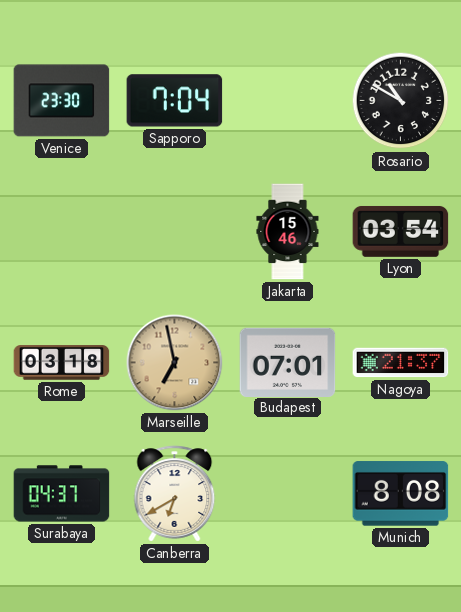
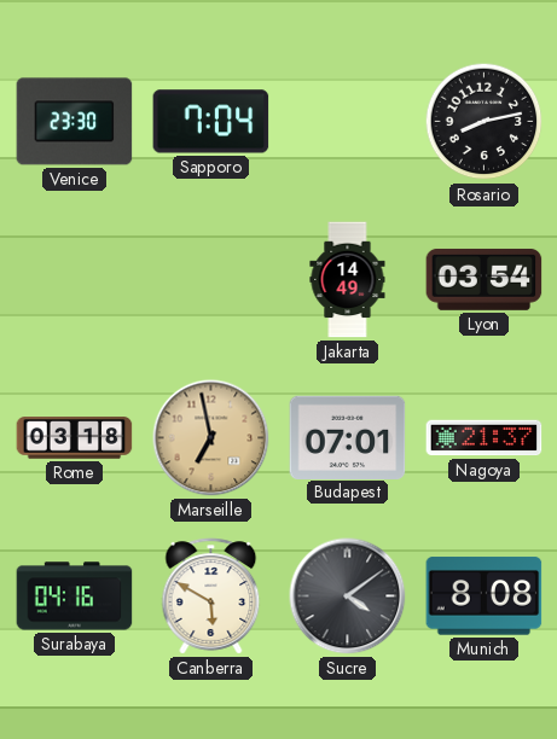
Rosario: 10:50 -> 8:13 (485, 122)
Jakarta: 15:46 -> 14:49 (348, 280)
Surabaya: 04:37 -> 04:16 (75, 597)
Canberra: 6:40 -> 5:50 (211, 597)
Sucre: none -> 4:09 (348, 597)
